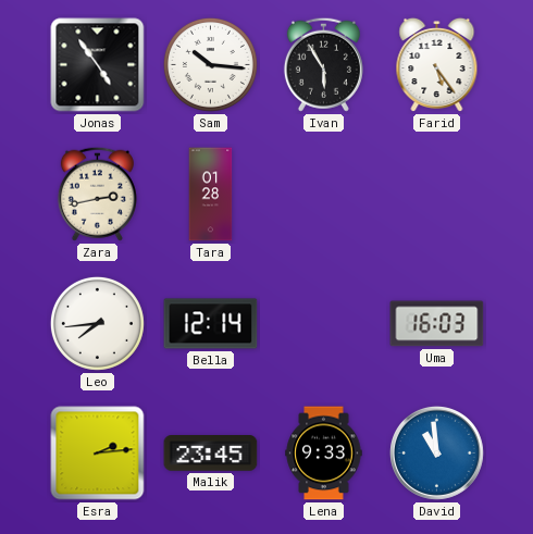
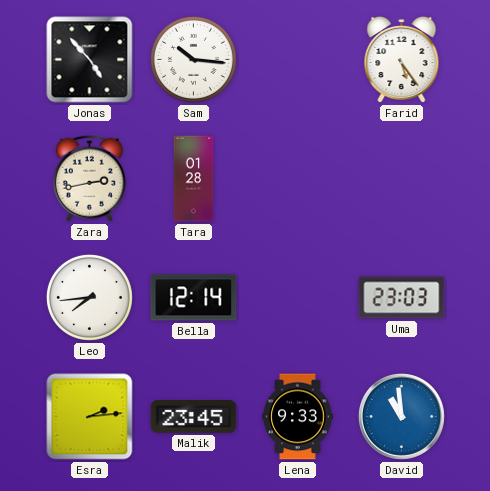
Jonas: 4:54 -> 4:53 (90, 60)
Ivan: 5:55 -> none (323, 64)
Uma: 16:03 -> 23:03 (402, 298)
